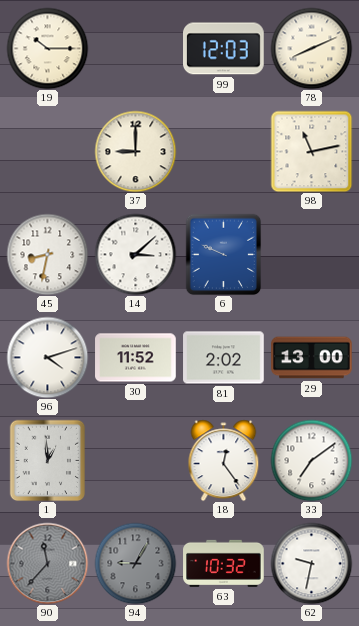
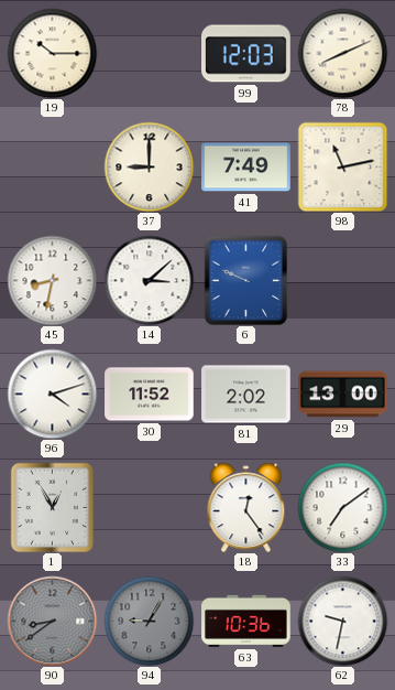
41: none -> 7:49 (246, 168)
1: 12:59 -> 12:55 (53, 507)
90: 11:37 -> 8:39 (52, 621)
63: 10:32 -> 10:36 (246, 621)
